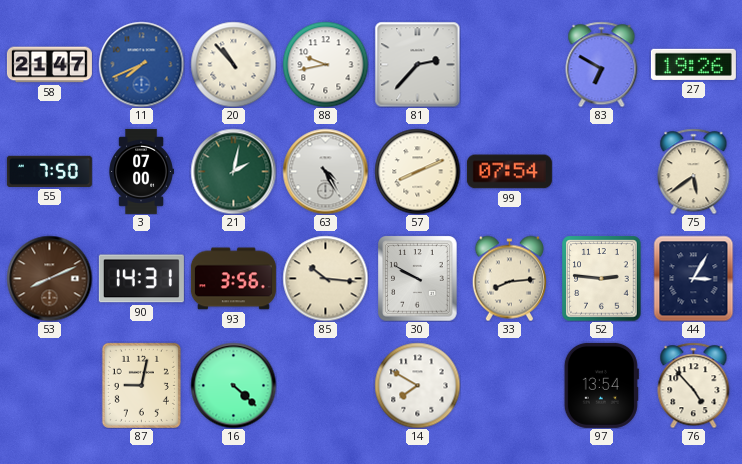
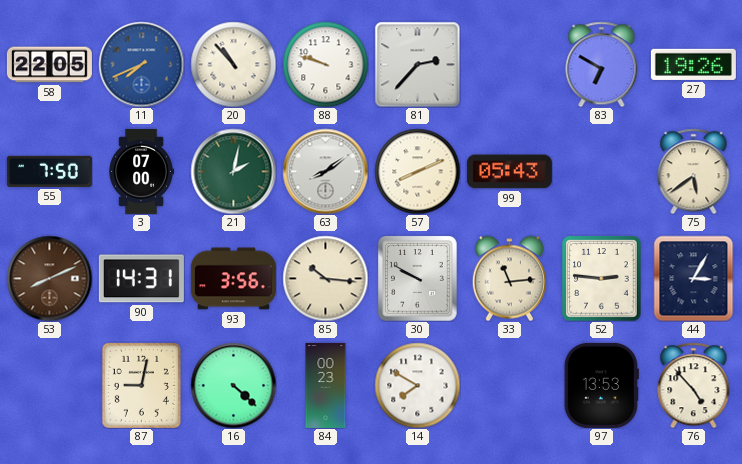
58: 21:47 -> 22:05 (49, 65)
88: 9:43 -> 9:48 (325, 64)
63: 4:25 -> 8:09 (325, 171)
99: 07:54 -> 05:43 (509, 172)
33: 8:14 -> 11:14 (509, 278)
84: none -> 00:23 (326, 385)
97: 13:54 -> 13:53 (601, 385)
